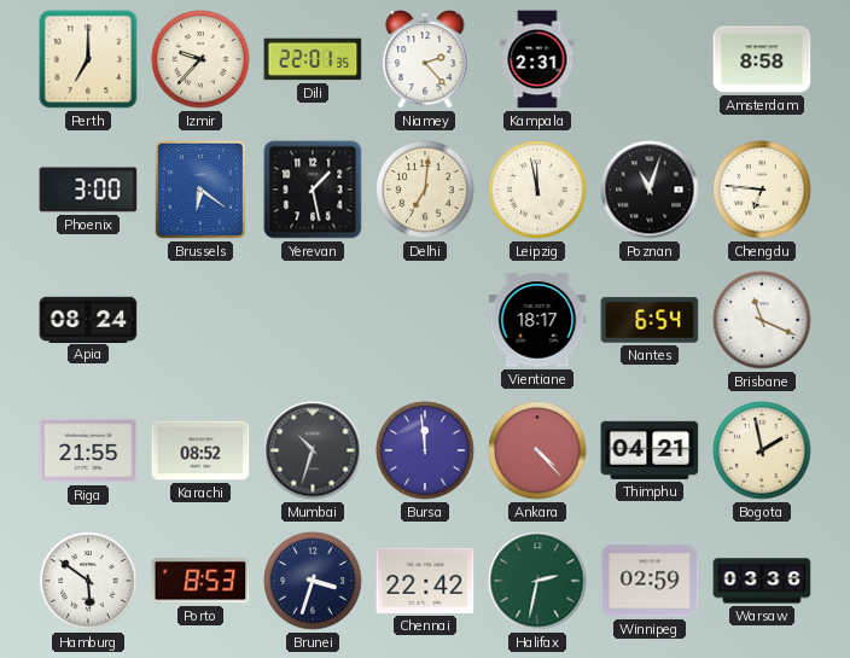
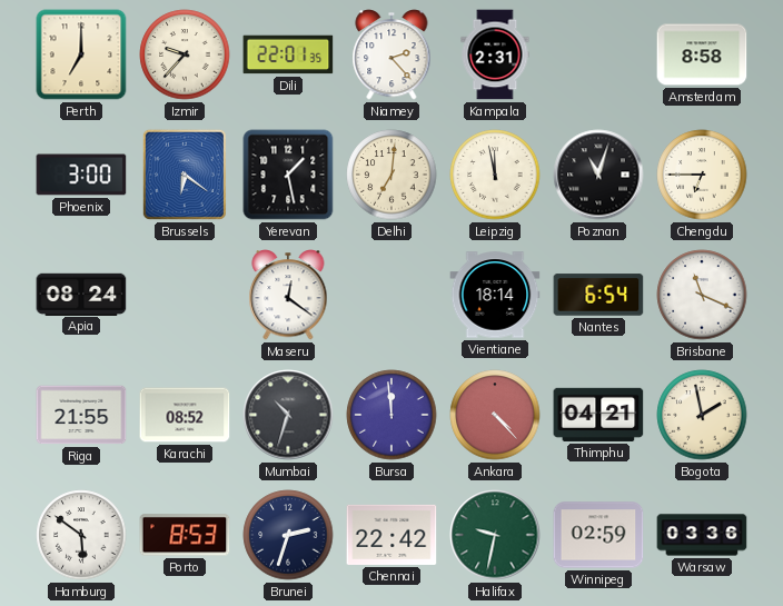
Chengdu: 6:46 -> 6:45 (702, 175)
Maseru: none -> 12:21 (288, 295)
Vientiane: 18:17 -> 18:14 (495, 295)
Brunei: 3:33 -> 2:33 (288, 535)
Halifax: 2:32 -> 9:32 (495, 535)
